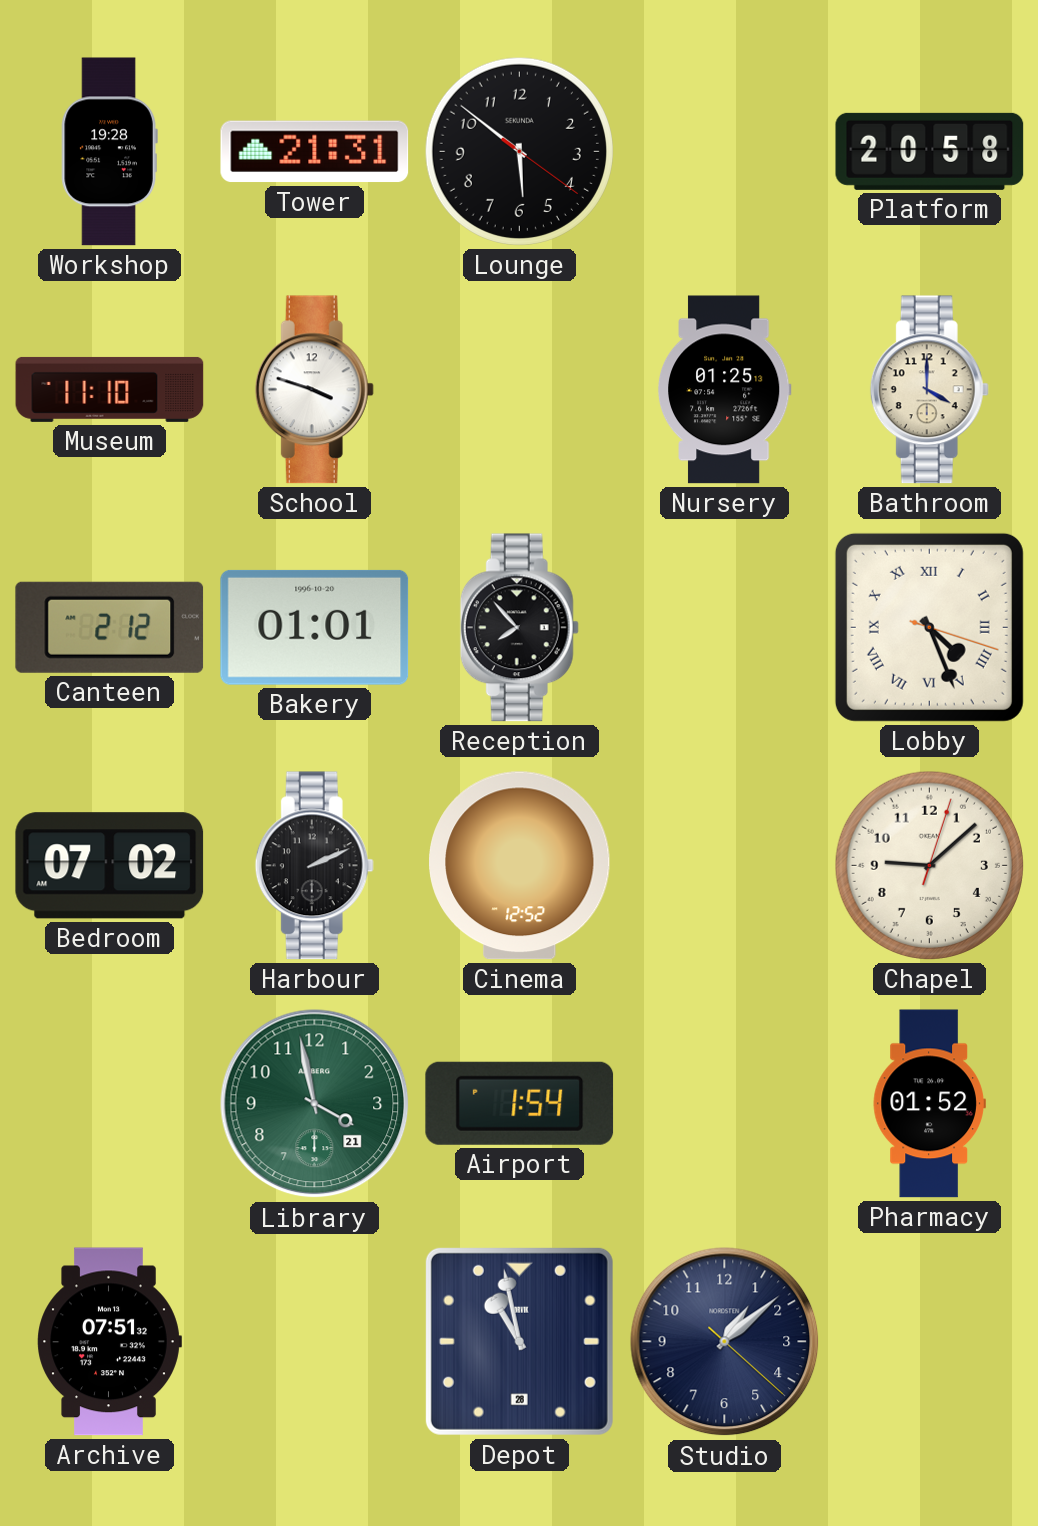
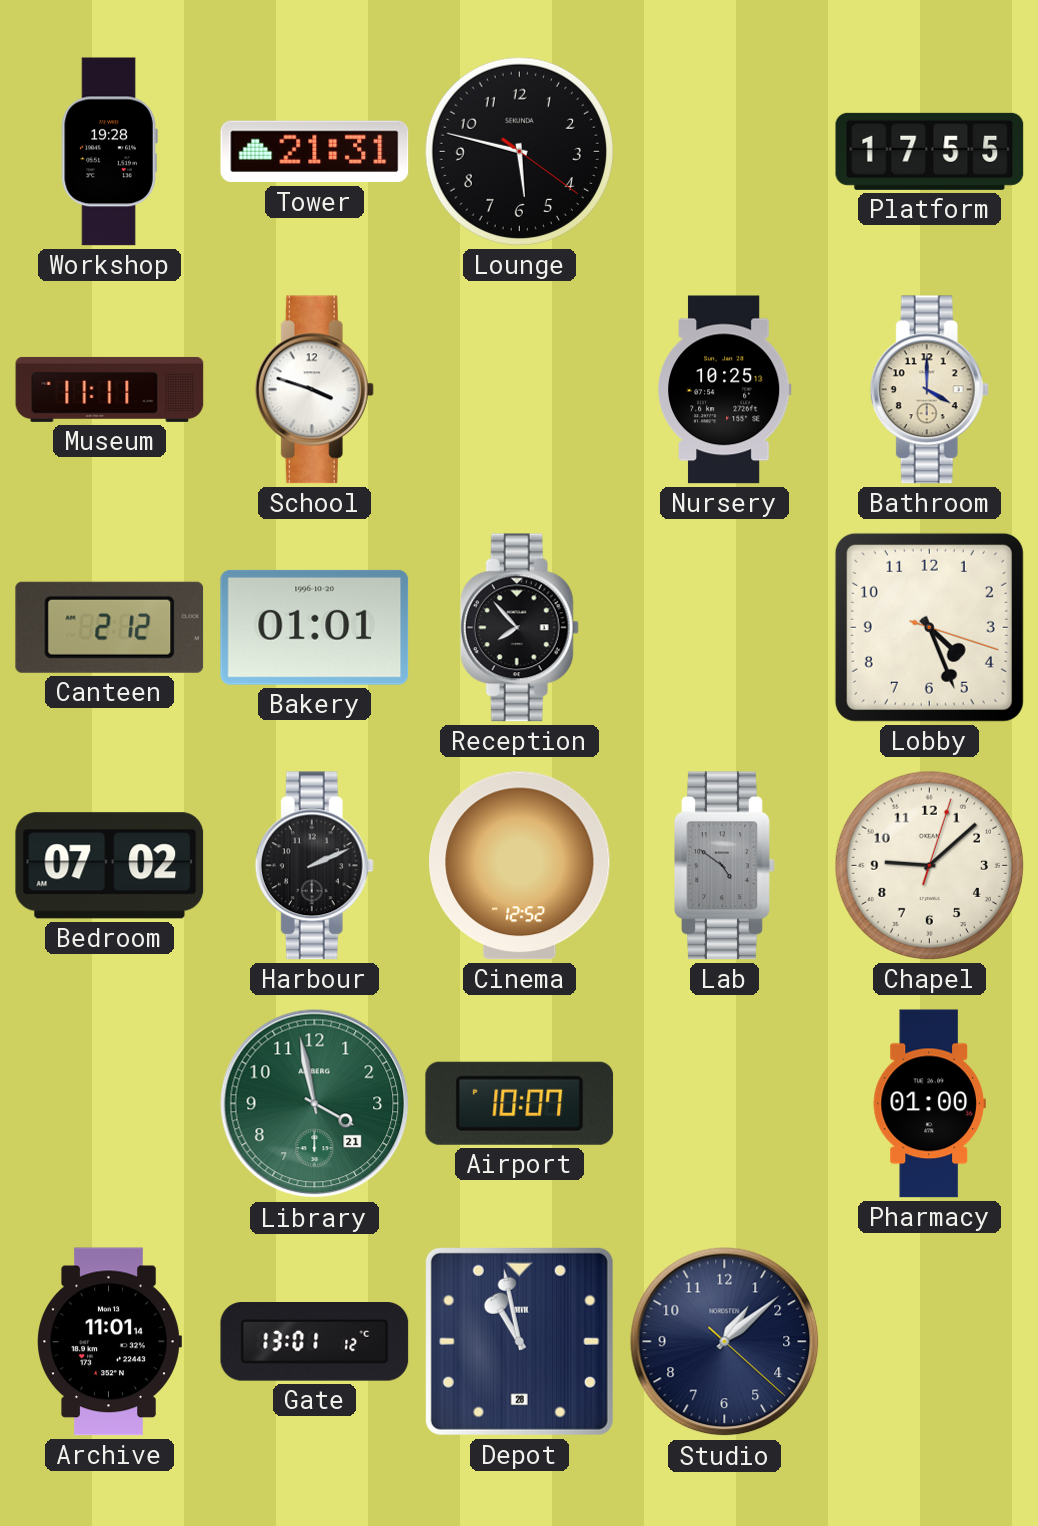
Lounge: 5:51 -> 5:47 (519, 151)
Platform: 20:58 -> 17:55 (930, 151)
Museum: 11:10 -> 11:11 (110, 389)
Nursery: 01:25 -> 10:25 (724, 390)
Lobby numerals: Roman -> Arabic (929, 627)
Lab: none -> 4:51 (725, 866)
Airport: 1:54 -> 10:07 (520, 1103)
Pharmacy: 01:52 -> 01:00 (929, 1104)
Archive: 07:51 -> 11:01 (109, 1342)
Gate: none -> 13:01 (315, 1342)
